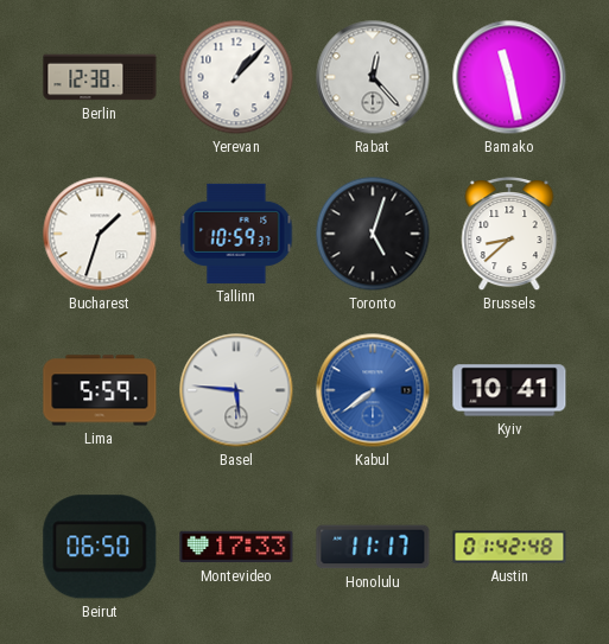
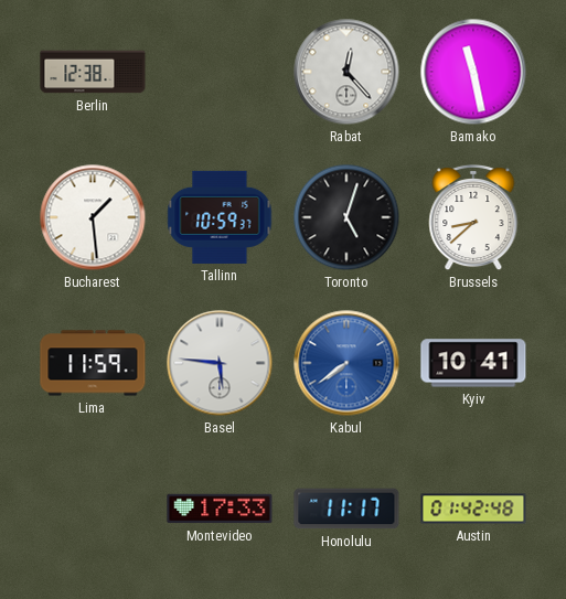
Yerevan: 1:07 -> none (236, 77)
Bucharest: 1:33 -> 1:29 (93, 217)
Lima: 5:59 -> 11:59 (93, 363)
Beirut: 06:50 -> none (100, 547)
